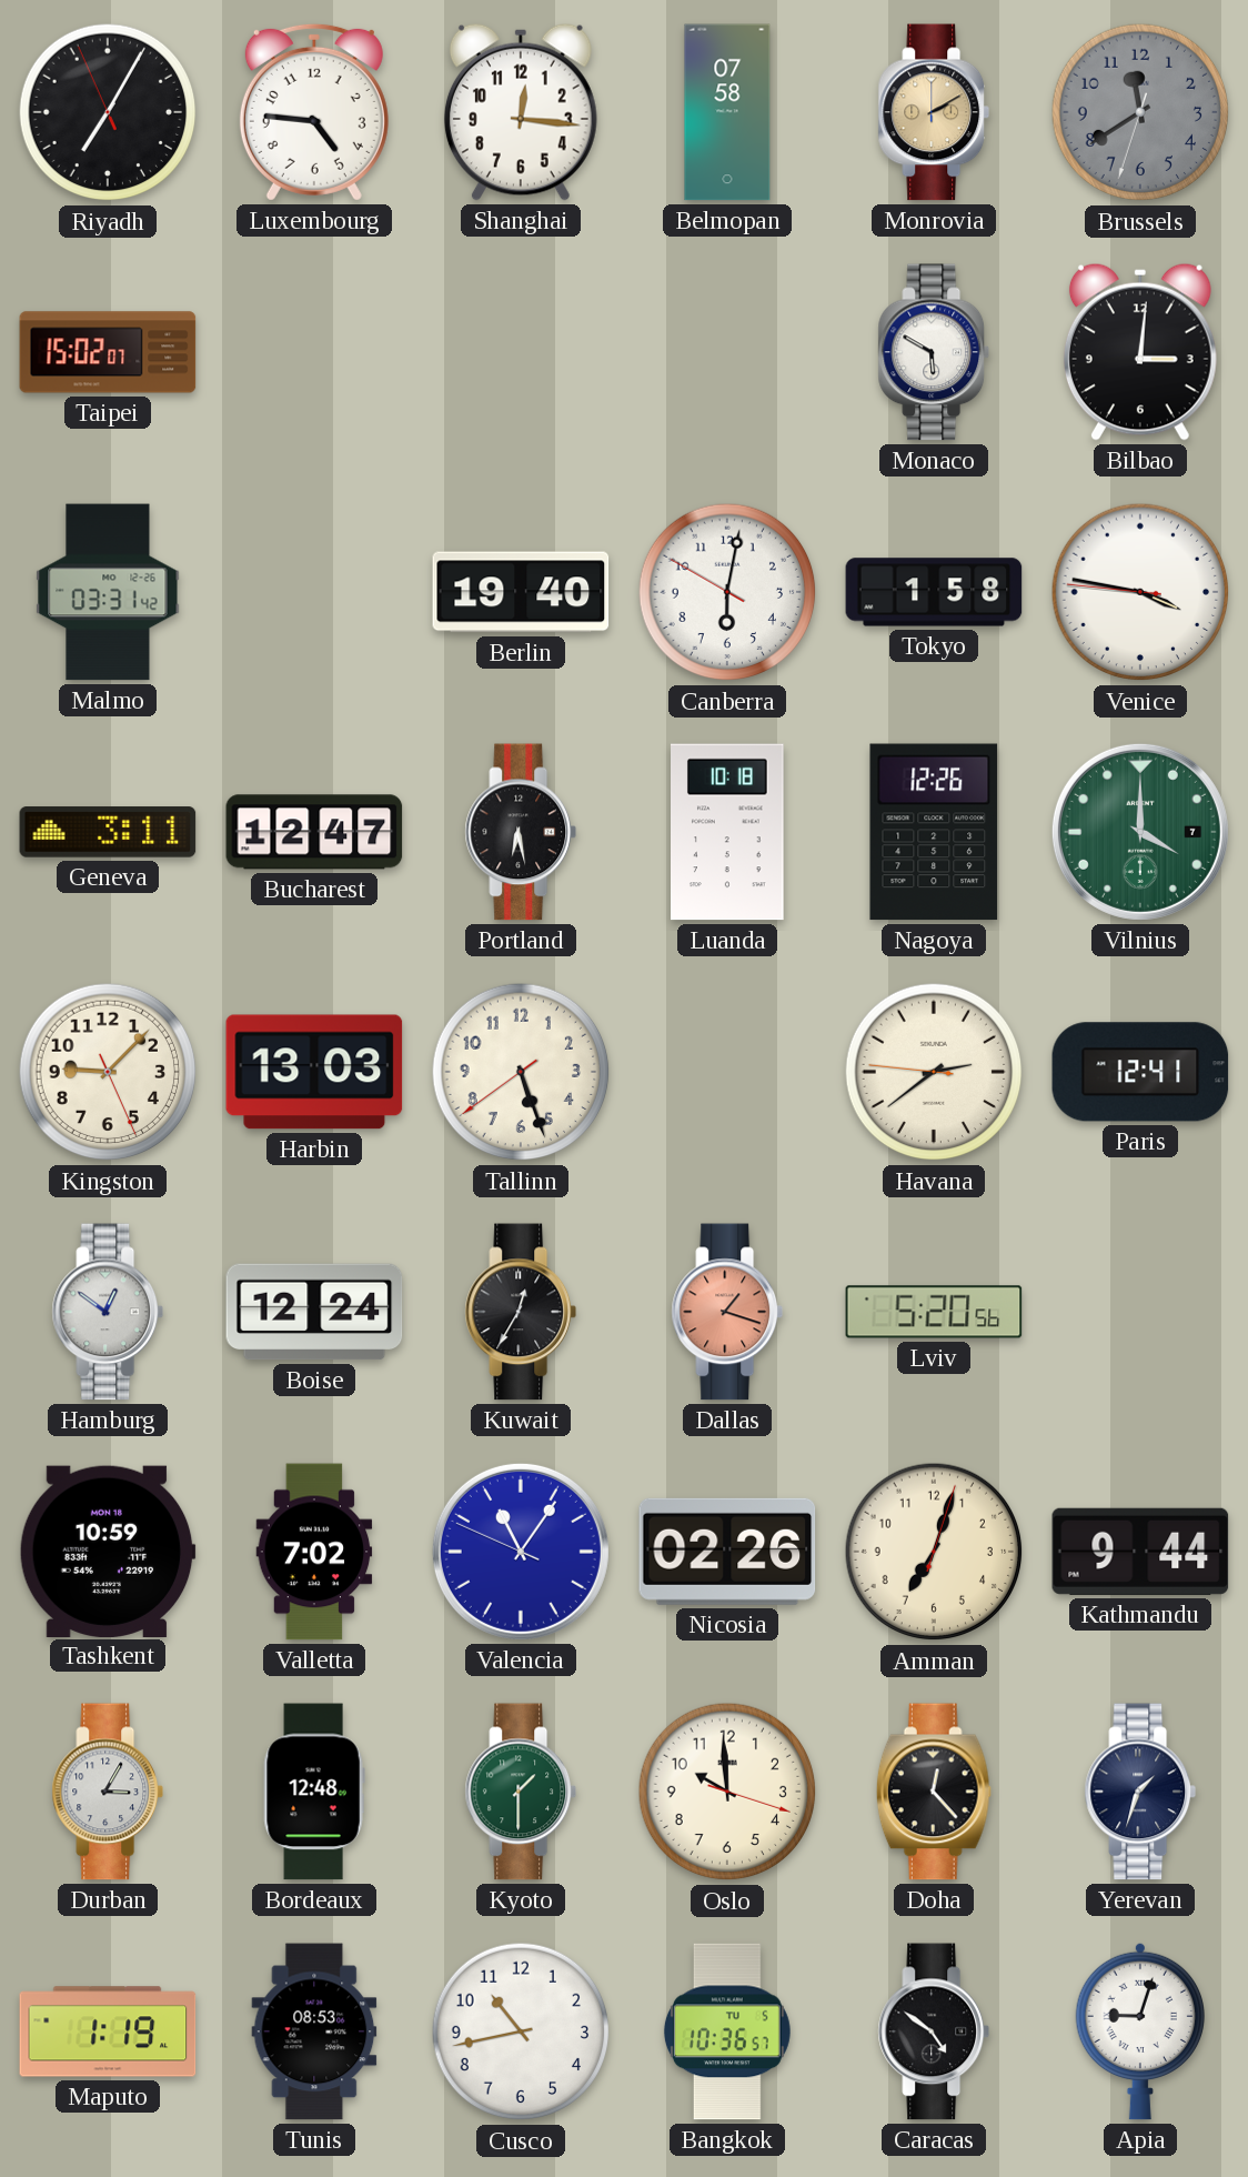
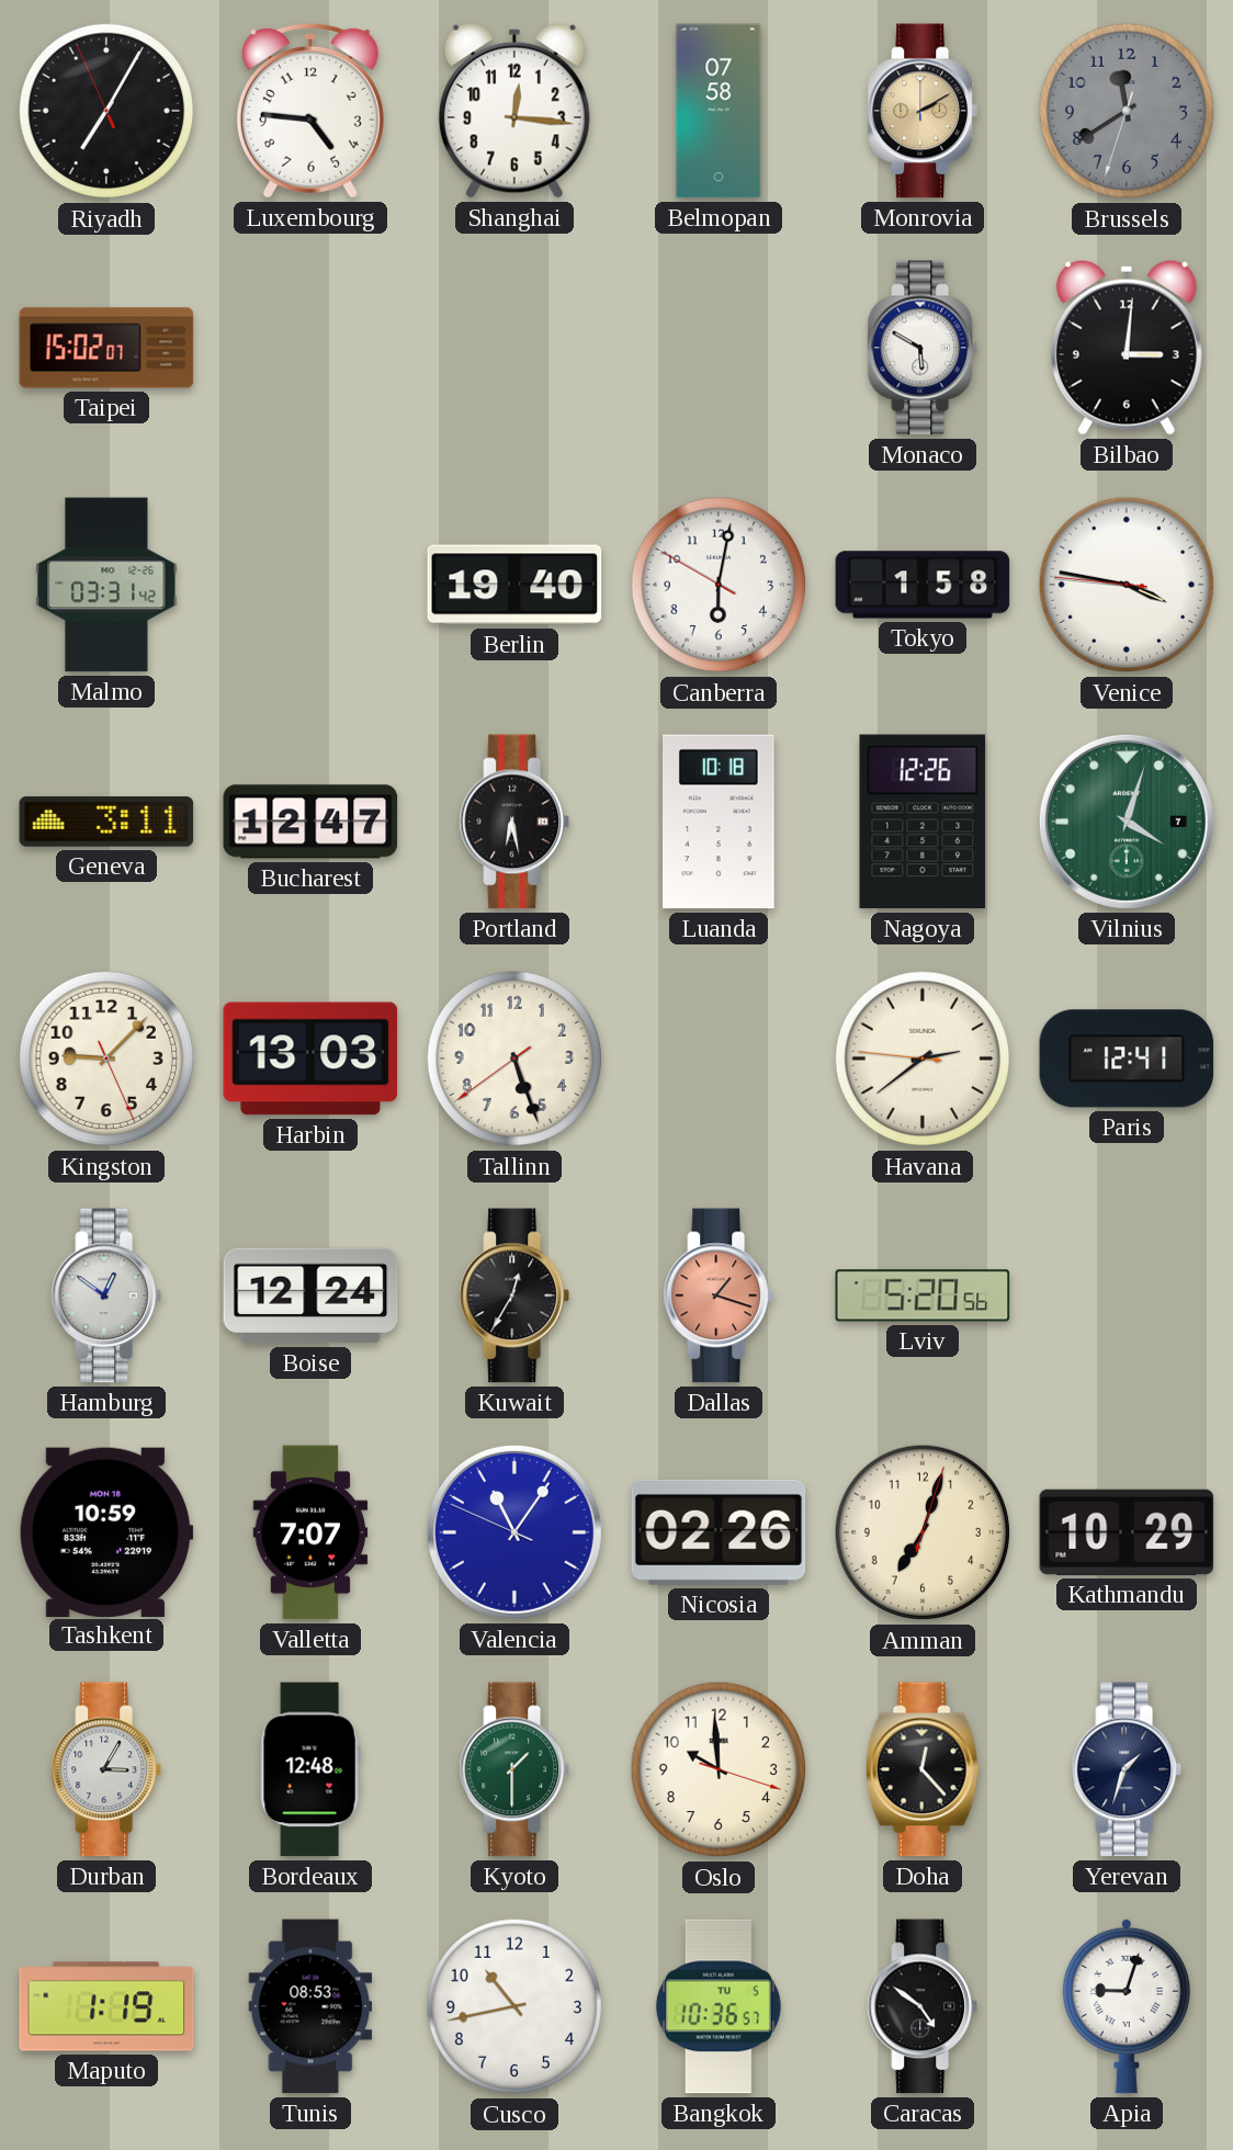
Vilnius: 4:00 -> 4:03 (1127, 822)
Valletta: 7:02 -> 7:07 (310, 1532)
Kathmandu: 9:44 -> 10:29 (1127, 1532)
